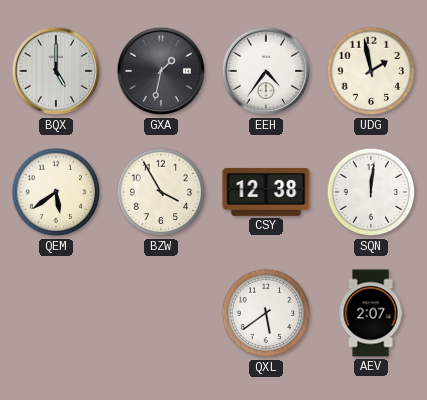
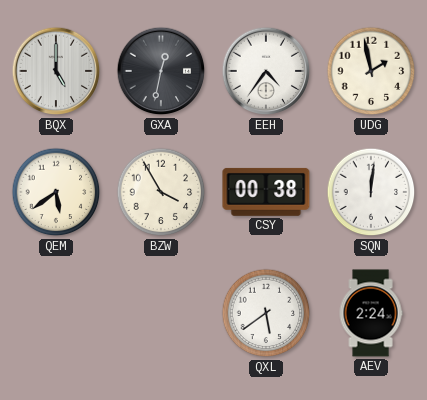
GXA: 1:32 -> 12:32 (161, 71)
CSY: 12:38 -> 00:38 (266, 192)
AEV: 2:07 -> 2:24 (371, 313)
